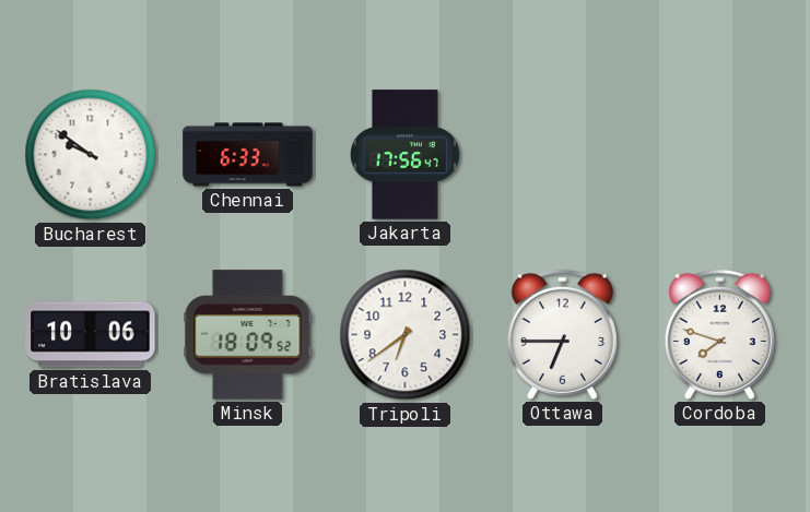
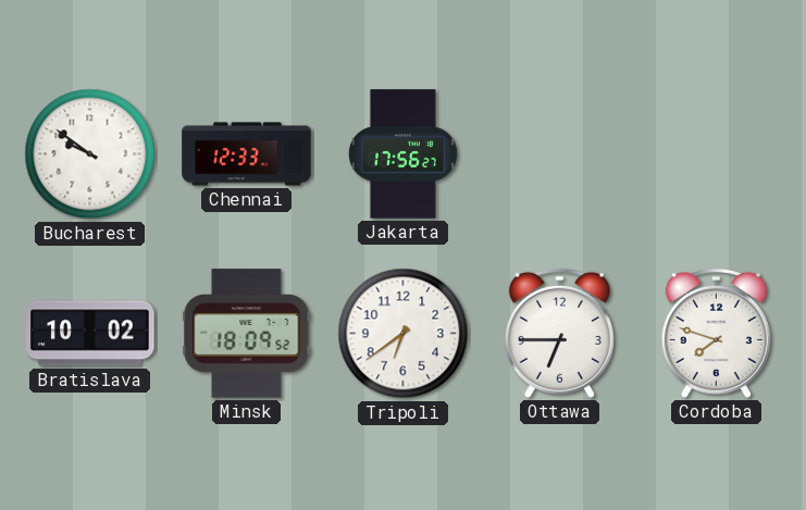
Chennai: 6:33 -> 12:33 (247, 154)
Jakarta: 17:56:47 -> 17:56:27 (404, 154)
Bratislava: 10:06 -> 10:02 (90, 334)
